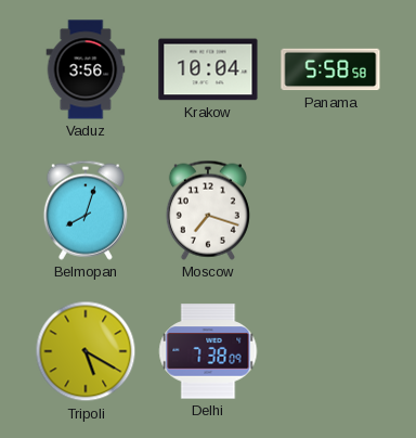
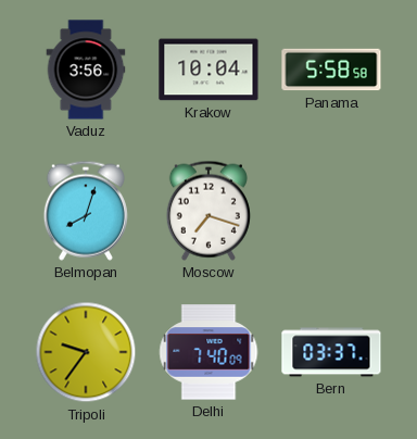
Tripoli: 5:20 -> 9:36 (86, 352)
Delhi: 7:38 -> 7:40 (208, 352)
Bern: none -> 03:37 (331, 352)
